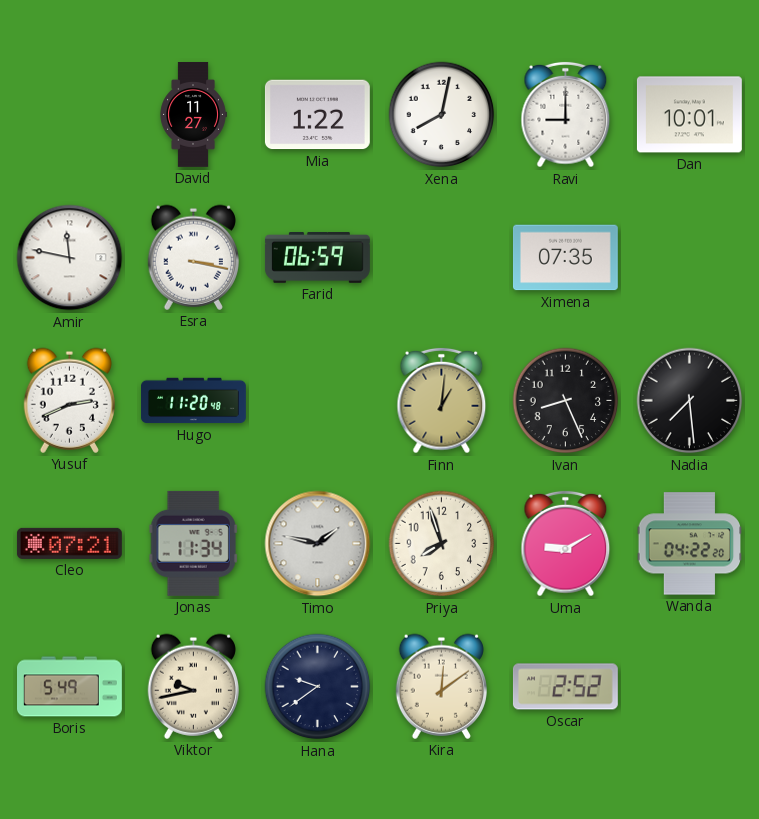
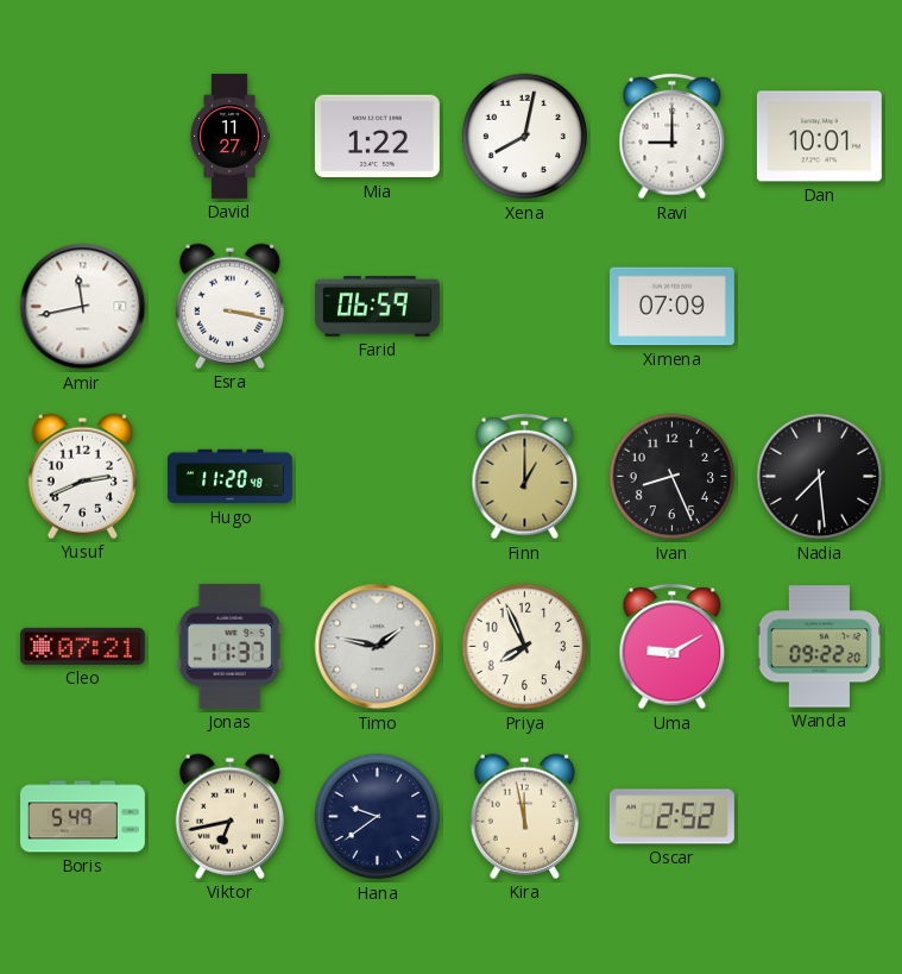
Amir: 11:47 -> 11:43 (83, 307)
Ximena: 07:35 -> 07:09 (671, 307)
Finn: 1:01 -> 1:00 (525, 477)
Jonas: 11:34 -> 11:37 (229, 646)
Priya: 7:57 -> 7:56 (525, 647)
Wanda: 04:22 -> 09:22 (820, 647)
Viktor: 9:43 -> 6:43 (229, 816)
Kira: 12:09 -> 11:58 (524, 816)
